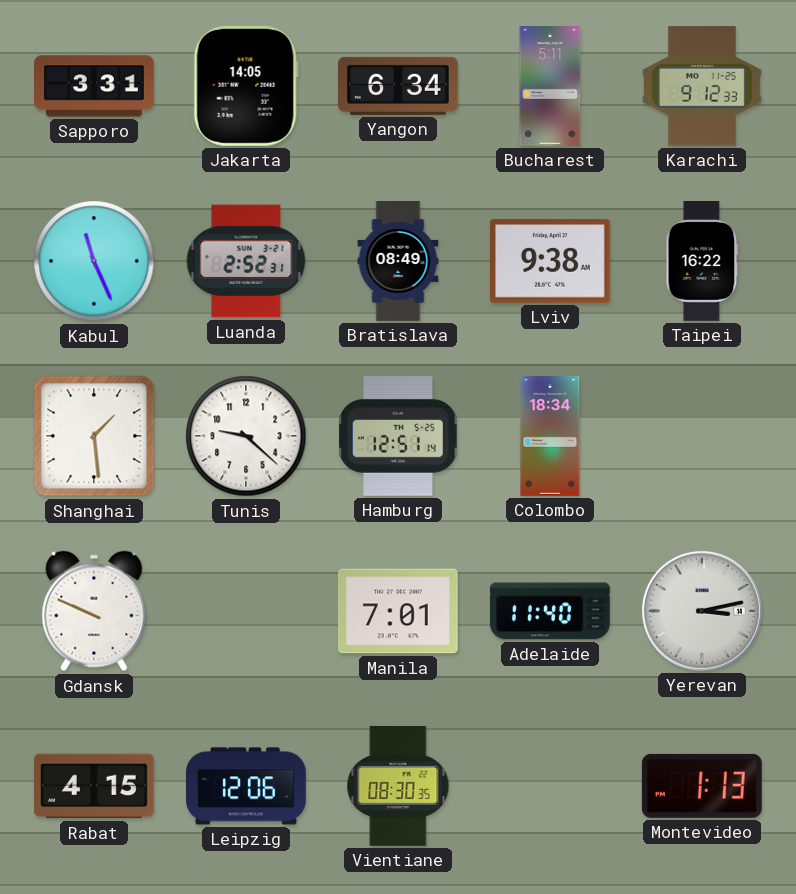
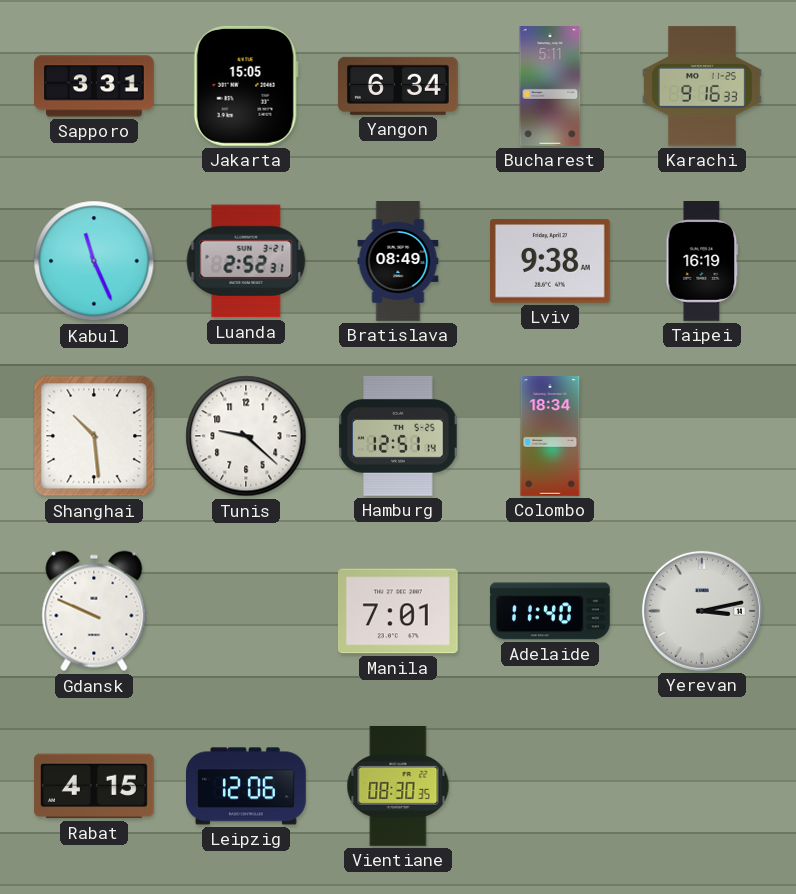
Jakarta: 14:05 -> 15:05 (246, 86)
Karachi: 9:12 -> 9:16 (703, 86)
Taipei: 16:22 -> 16:19 (702, 262)
Shanghai: 1:29 -> 10:29 (94, 436)
Montevideo: 1:13 -> none (702, 786)
